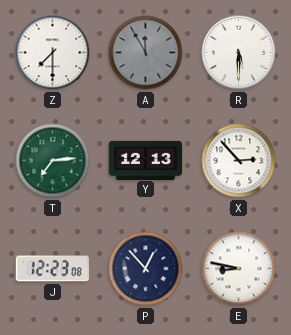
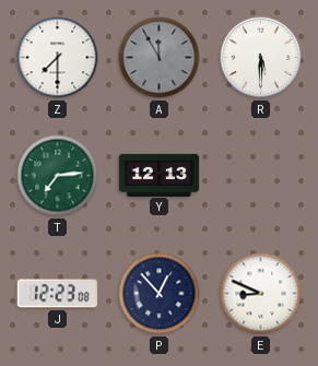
X: 2:53 -> none (239, 161)
E: 8:47 -> 8:49 (261, 294)
